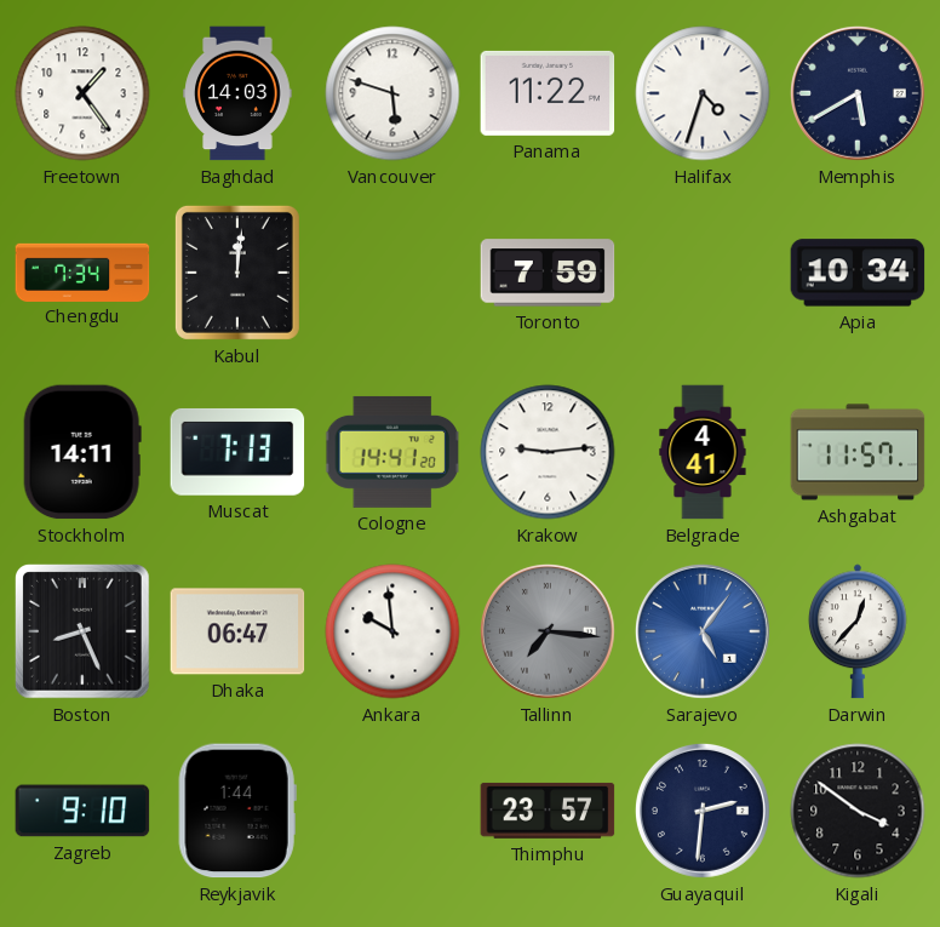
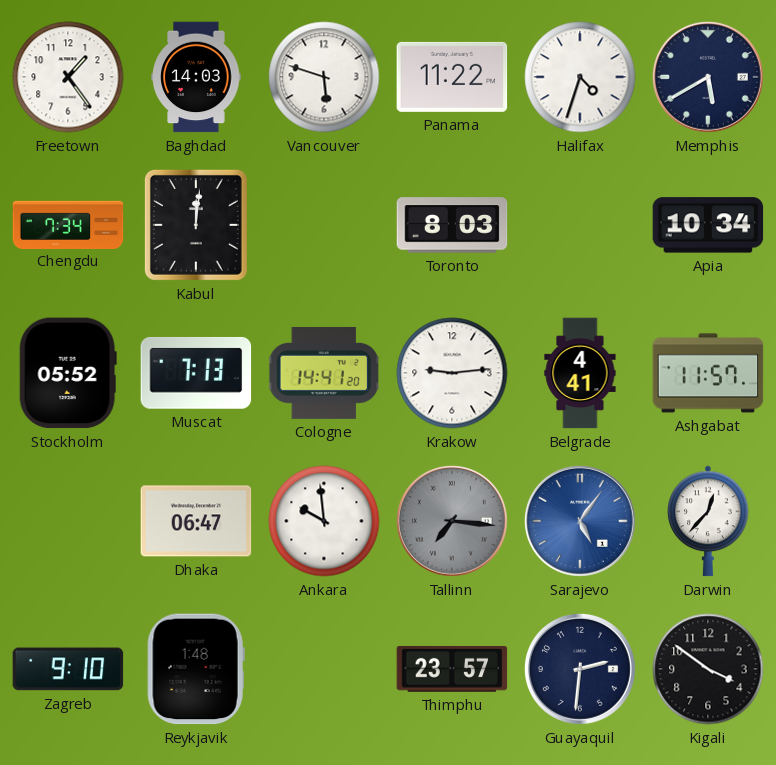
Toronto: 7:59 -> 8:03 (452, 225)
Stockholm: 14:11 -> 05:52 (68, 373)
Boston: 8:26 -> none (84, 633)
Reykjavik: 1:44 -> 1:48 (196, 669)
